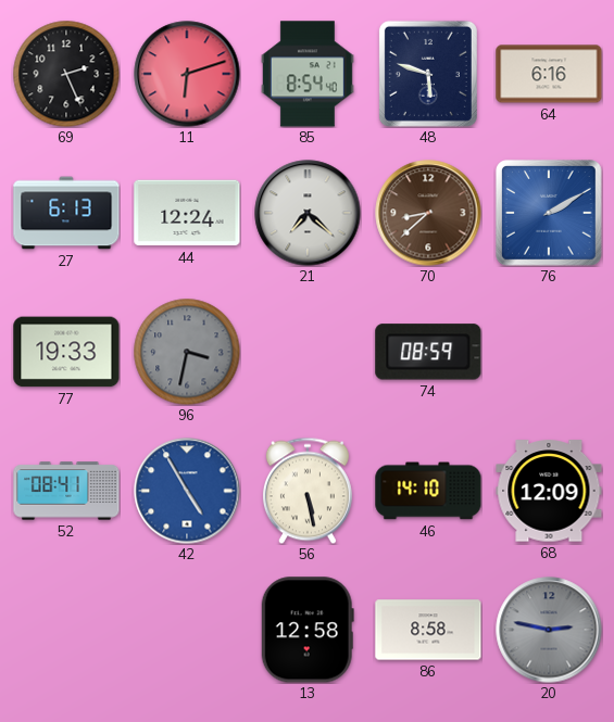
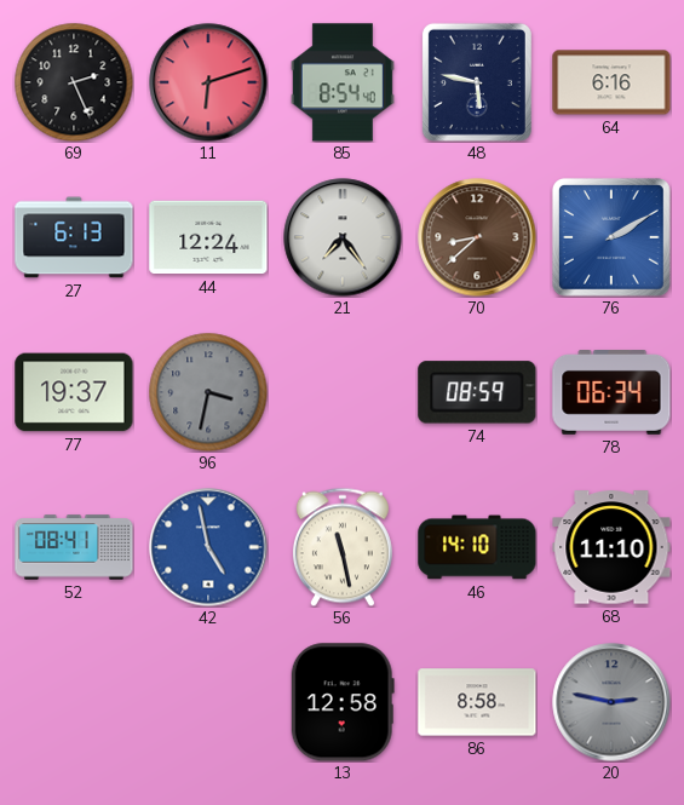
48: 5:48 -> 5:47 (477, 82)
21: 7:22 -> 7:24 (343, 237)
77: 19:33 -> 19:37 (74, 392)
78: none -> 06:34 (611, 393)
42: 4:55 -> 4:58 (208, 547)
56: 5:28 -> 11:28 (343, 547)
68: 12:09 -> 11:10 (611, 547)
